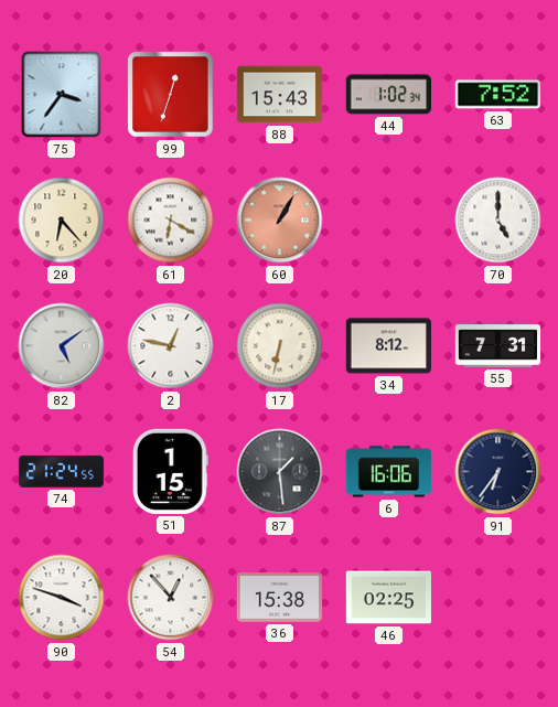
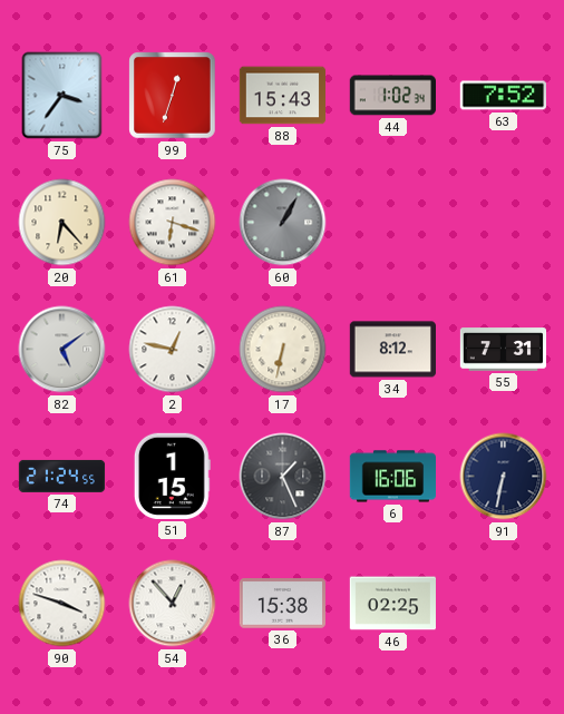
61: 6:20 -> 6:18 (173, 223)
60 dial: salmon -> grey (283, 223)
70: 5:00 -> none (498, 221)
87: 1:29 -> 1:26 (283, 477)
91: 6:36 -> 6:32 (504, 477)
